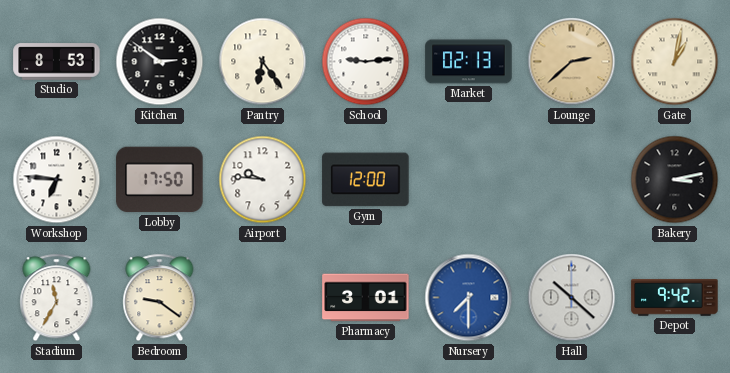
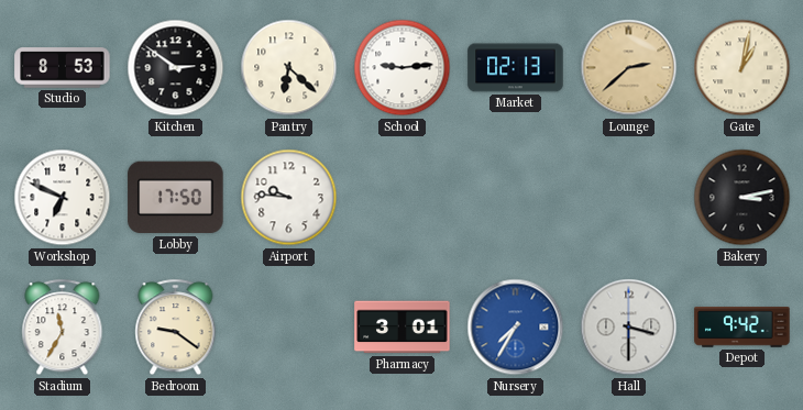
Pantry: 6:24 -> 6:22 (289, 68)
Workshop: 6:46 -> 6:49 (63, 198)
Gym: 12:00 -> none (366, 180)
Nursery: 7:30 -> 7:35 (516, 328)
Hall: 10:22 -> 3:30 (629, 328)
